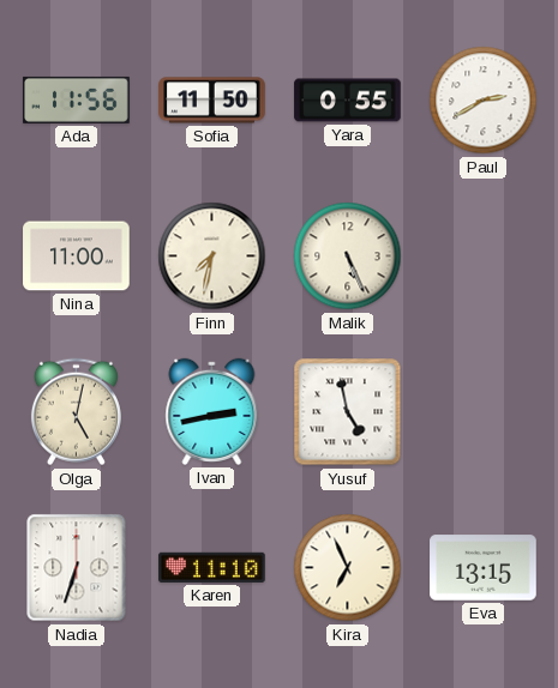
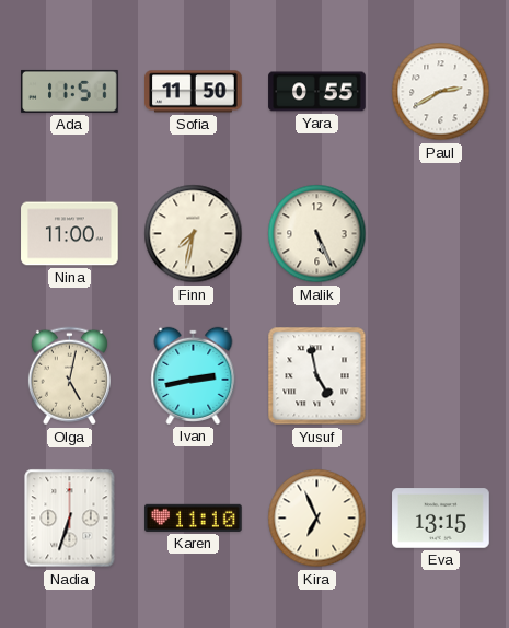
Ada: 11:56 -> 11:51 (70, 91)
